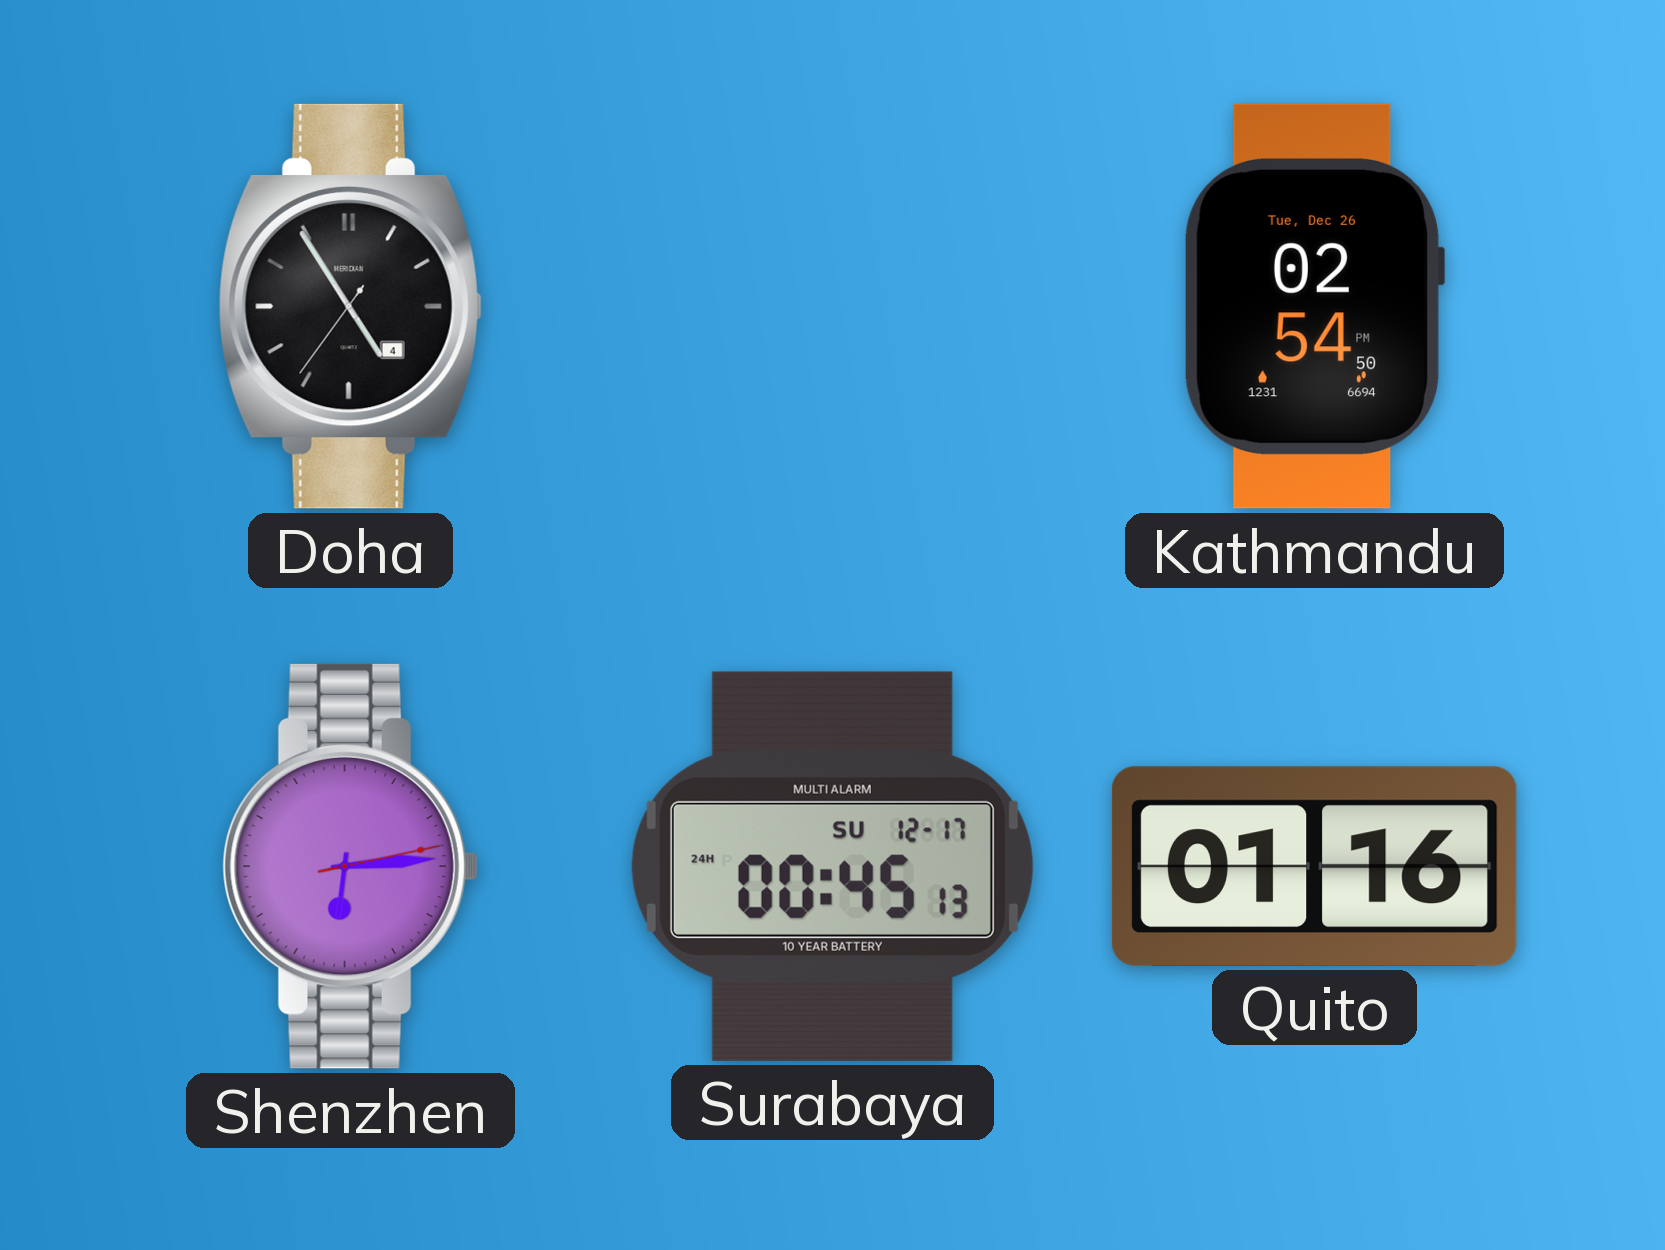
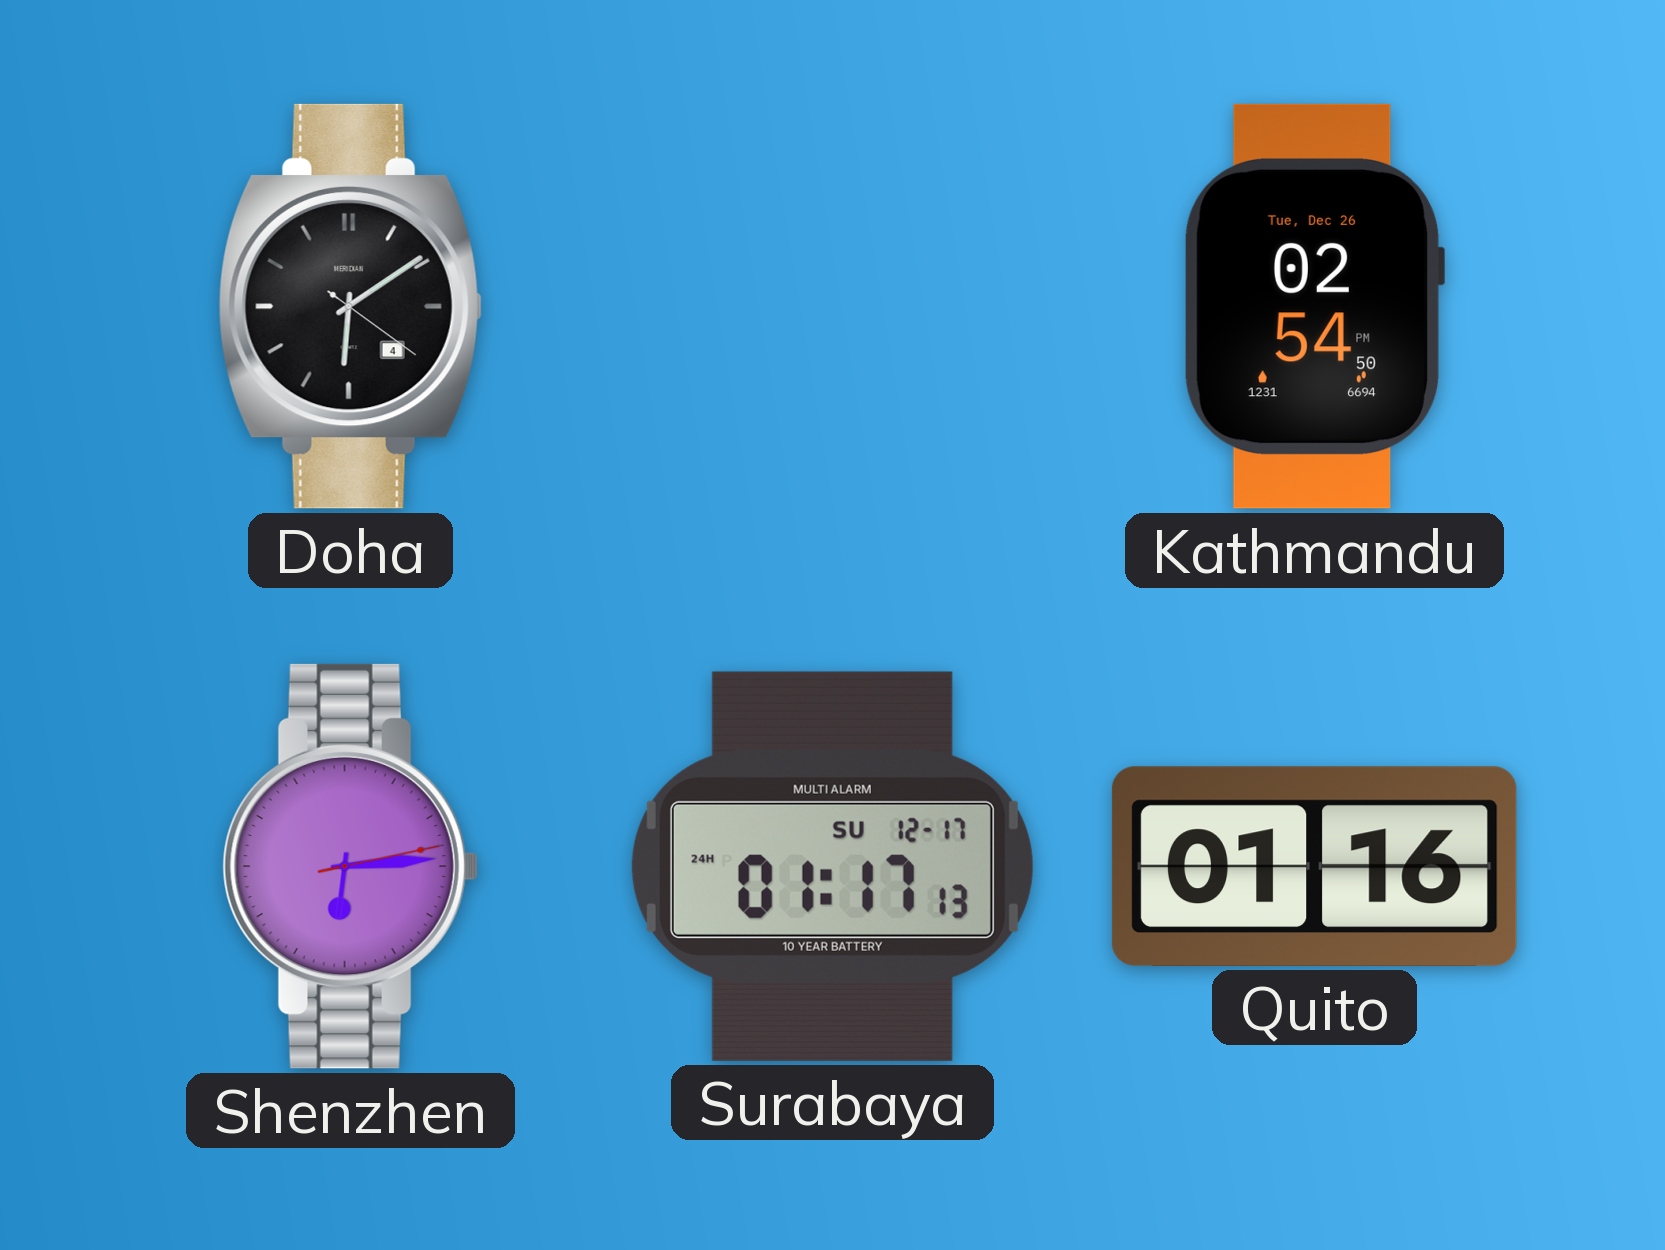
Doha: 4:54 -> 6:09 (350, 306)
Surabaya: 00:45 -> 01:17 (832, 866)
